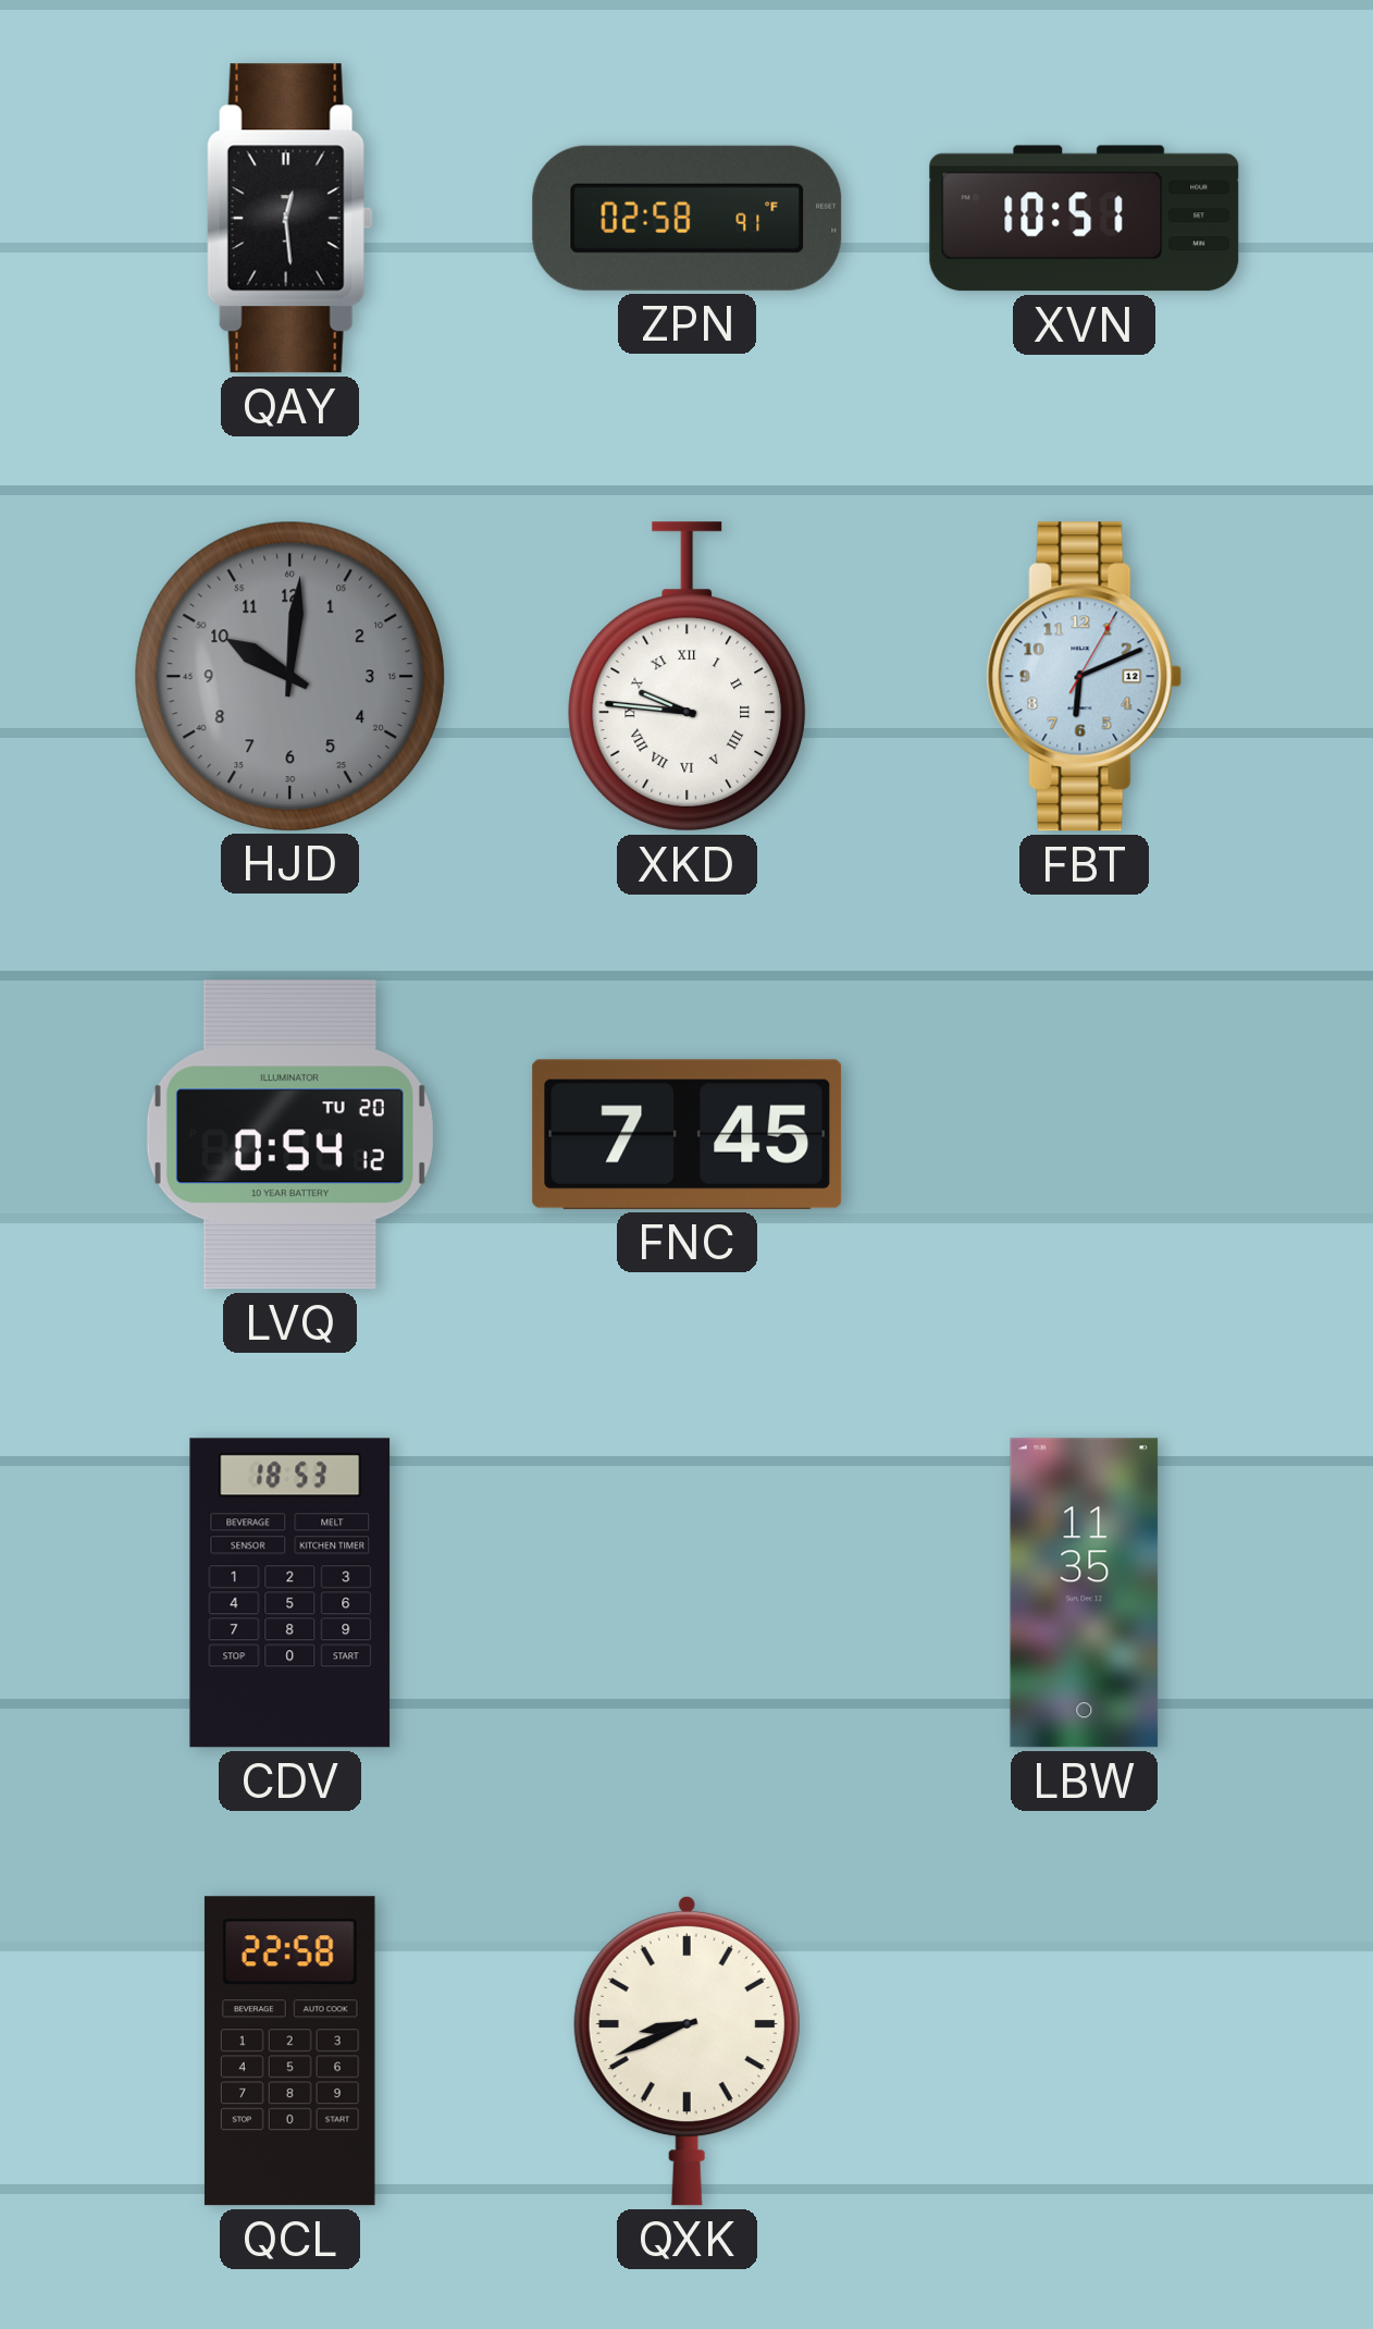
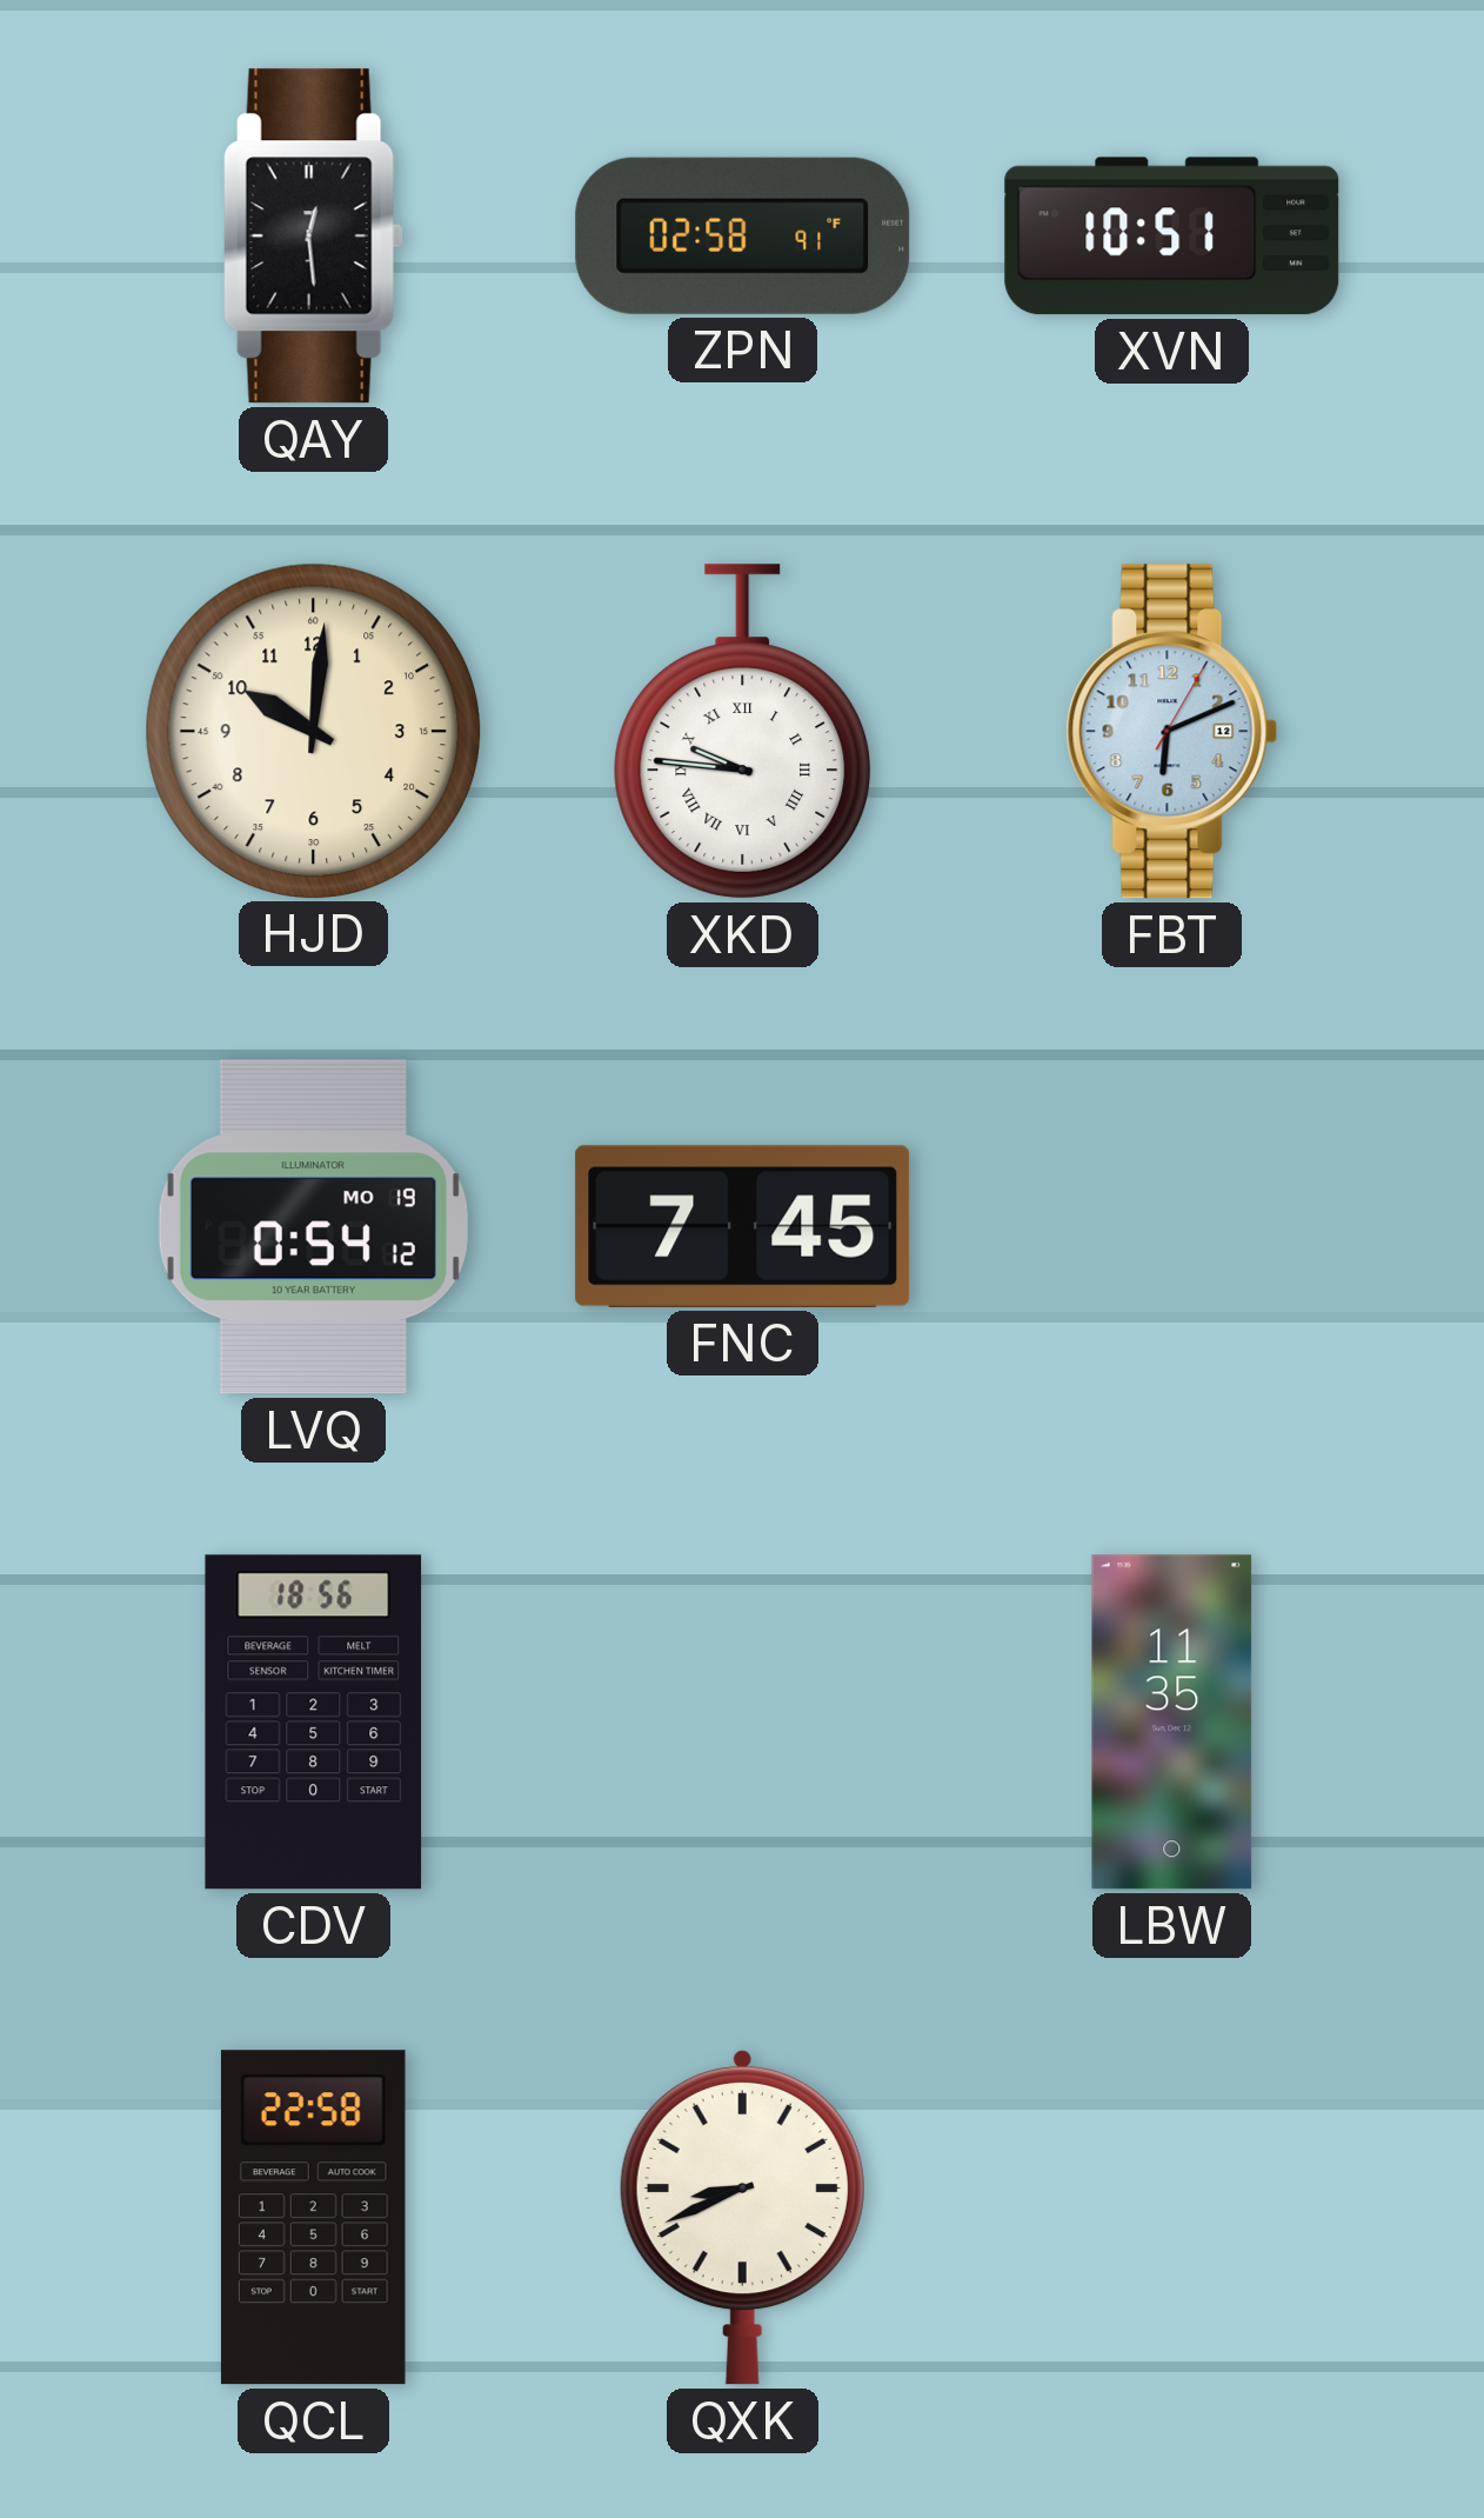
HJD dial: grey -> cream (313, 731)
LVQ date: TU 20 -> MO 19 (313, 1227)
CDV: 18:53 -> 18:56 (314, 1723)
